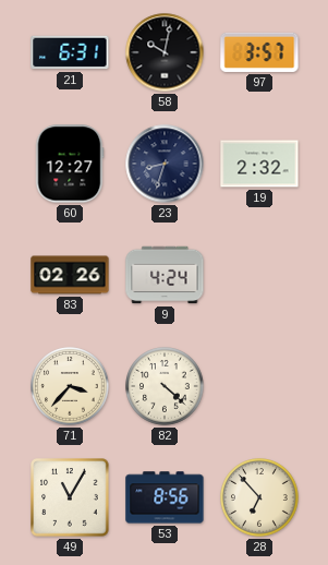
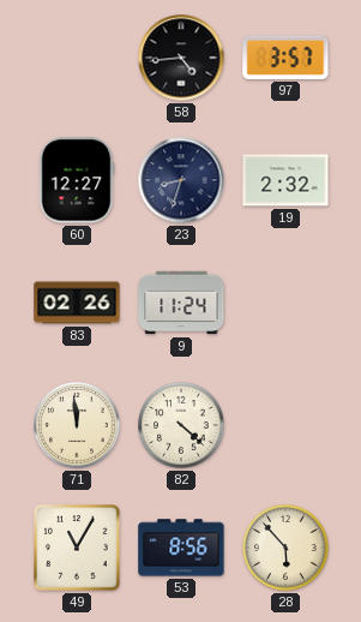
21: 6:31 -> none (70, 52)
58: 10:02 -> 4:44 (181, 58)
9: 4:24 -> 11:24 (181, 303)
71: 3:37 -> 11:59 (77, 425)
28: 6:53 -> 5:53 (285, 548)
